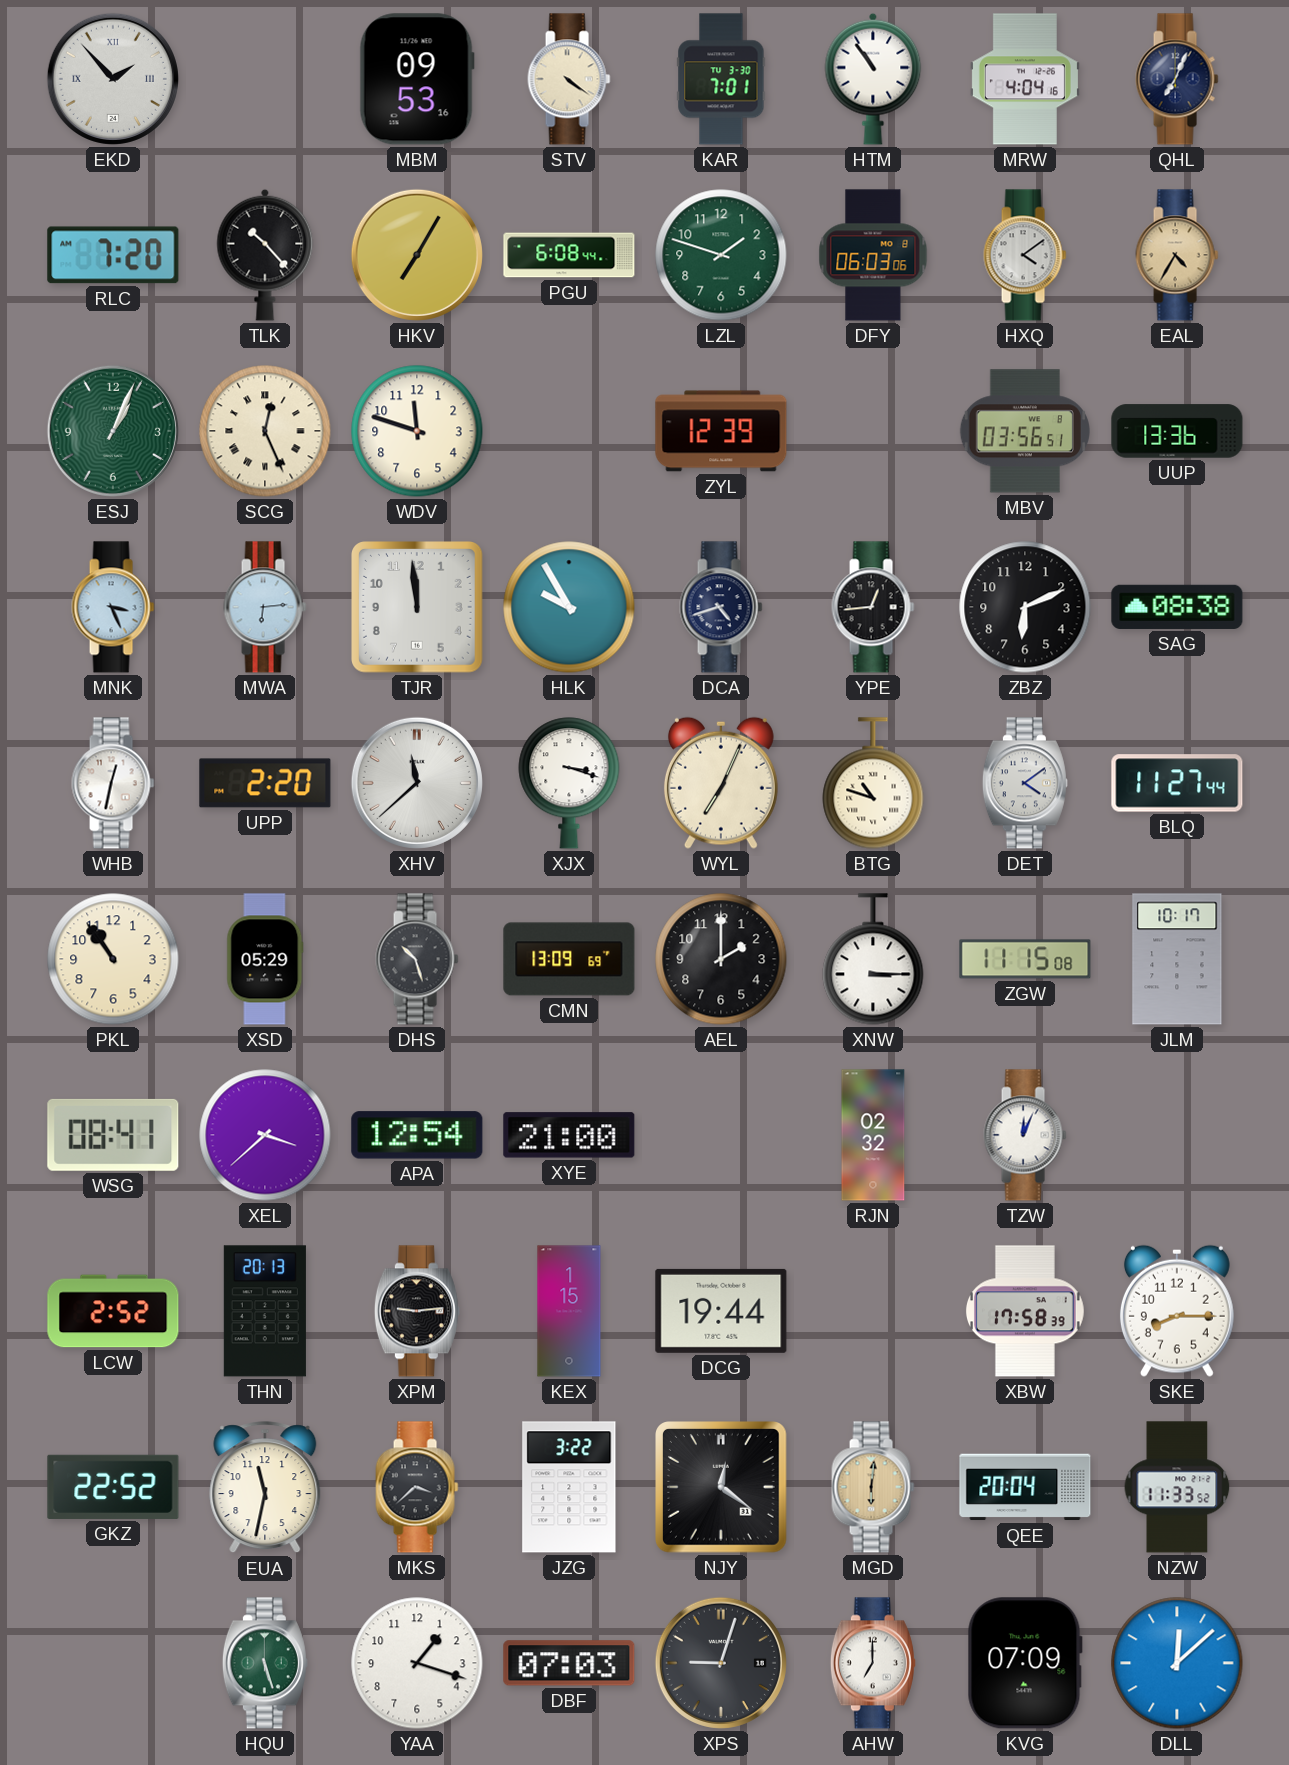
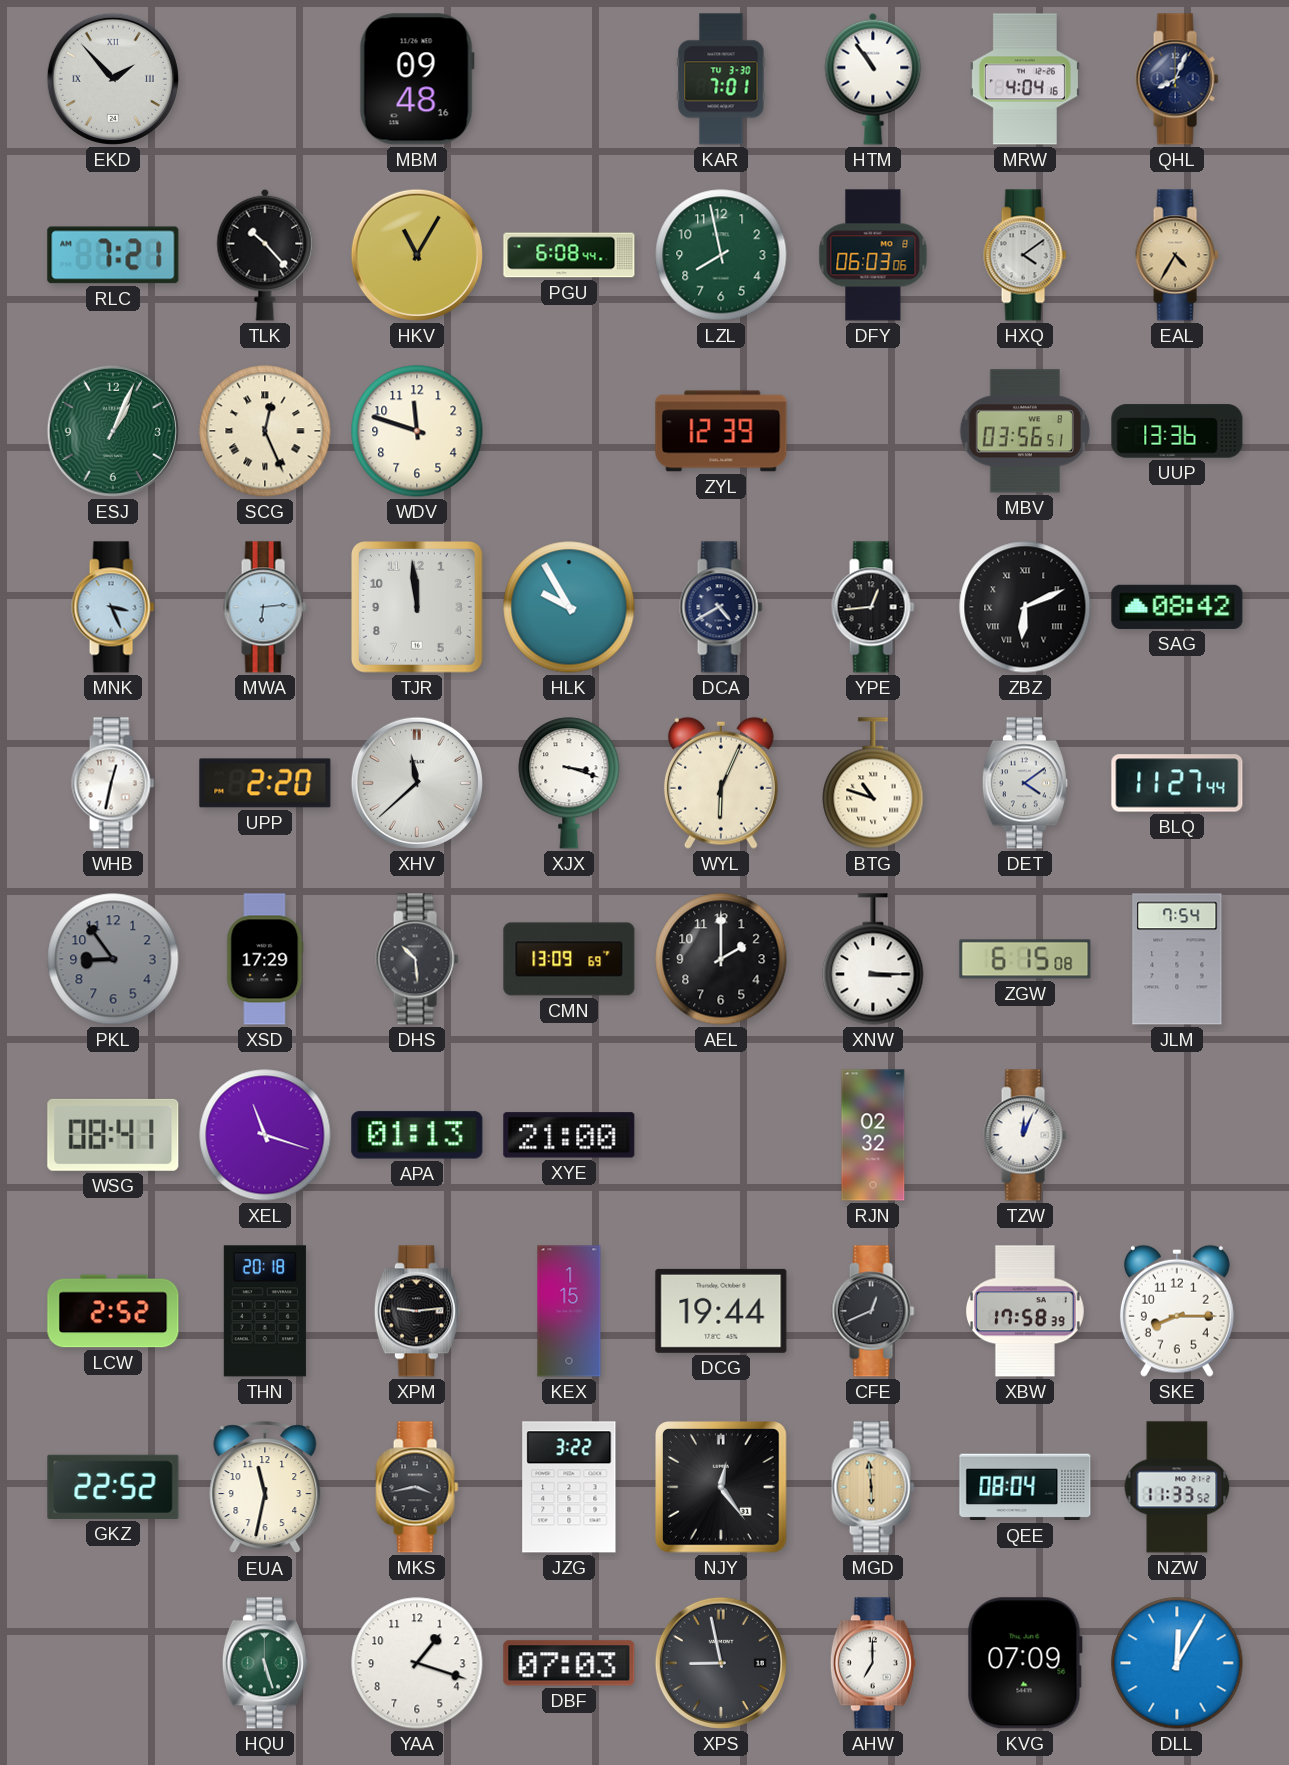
MBM: 09:53 -> 09:48 (417, 79)
STV: 4:21 -> none (569, 79)
QHL: 7:04 -> 8:04 (1177, 79)
RLC: 7:20 -> 7:21 (113, 255)
HKV: 7:05 -> 11:05 (417, 255)
LZL: 1:48 -> 7:58 (721, 255)
DCA: 4:42 -> 4:40 (721, 607)
ZBZ numerals: Arabic -> Roman (1025, 607)
SAG: 08:38 -> 08:42 (1177, 607)
WYL: 7:04 -> 6:04 (721, 783)
PKL: 10:54 -> 8:54 (113, 959)
PKL dial: cream -> grey (113, 959)
XSD: 05:29 -> 17:29 (265, 959)
DHS: 10:27 -> 10:29 (417, 959)
ZGW: 11:15 -> 6:15 (1025, 959)
JLM: 10:17 -> 7:54 (1177, 959)
XEL: 3:38 -> 11:18 (265, 1135)
APA: 12:54 -> 01:13 (417, 1135)
THN: 20:13 -> 20:18 (265, 1311)
CFE: none -> 12:41 (873, 1311)
MKS: 3:38 -> 3:43 (417, 1487)
NJY: 12:21 -> 12:24 (722, 1488)
MGD: 6:01 -> 5:59 (873, 1487)
QEE: 20:04 -> 08:04 (1025, 1487)
XPS: 9:03 -> 8:58 (721, 1663)
DLL: 12:08 -> 12:05 (1177, 1663)
